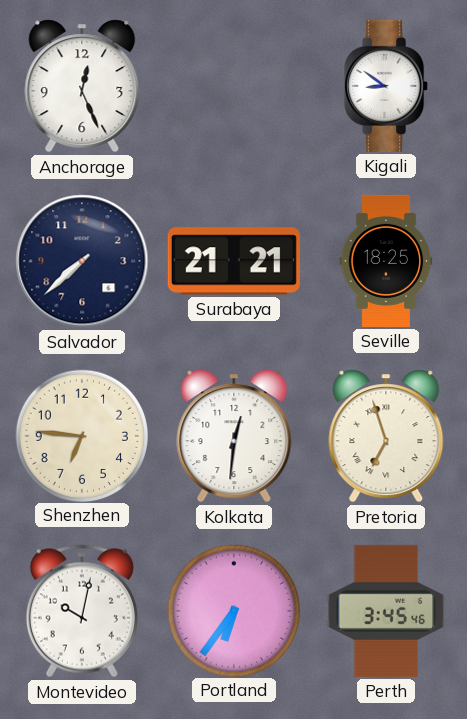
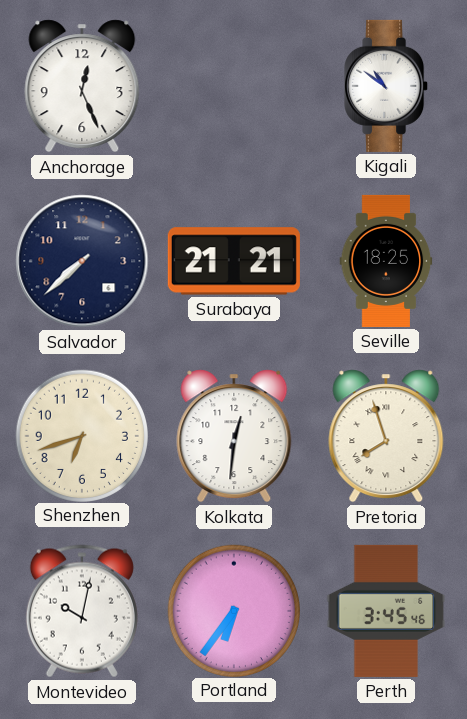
Kigali: 8:51 -> 10:51 (387, 86)
Shenzhen: 6:46 -> 6:42 (81, 435)
Pretoria: 6:57 -> 7:57 (386, 436)
